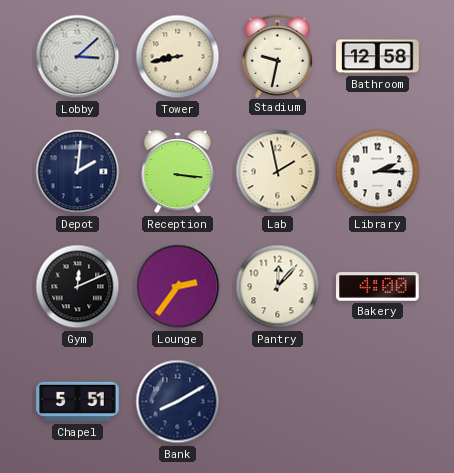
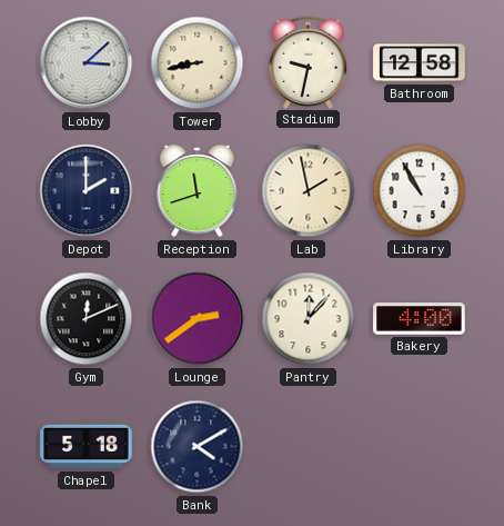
Depot: 2:01 -> 2:00 (87, 191)
Reception: 3:16 -> 11:42 (198, 192)
Library: 2:15 -> 10:55 (420, 191)
Lounge: 2:36 -> 2:39 (198, 319)
Chapel: 5:51 -> 5:18 (87, 447)
Bank: 8:10 -> 4:10 (198, 447)
